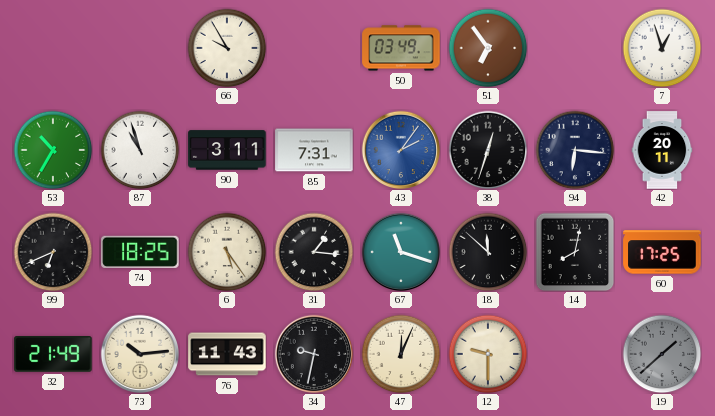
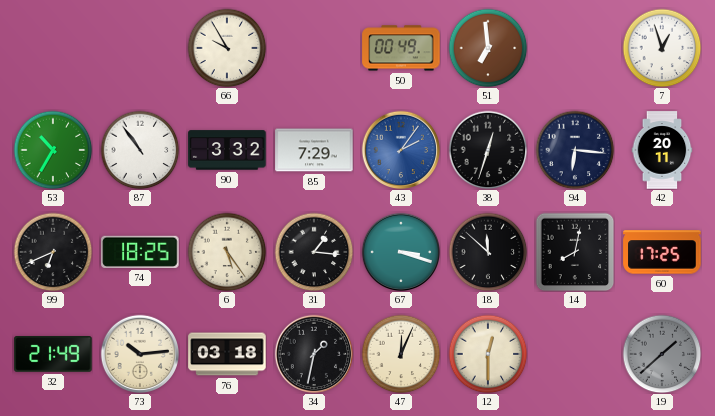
50: 03:49 -> 00:49 (401, 48)
51: 6:54 -> 6:59 (488, 48)
87: 10:57 -> 10:54 (140, 150)
90: 3:11 -> 3:32 (227, 150)
85: 7:31 -> 7:29 (314, 150)
67: 11:18 -> 3:18 (400, 251)
76: 11:43 -> 03:18 (227, 354)
34: 9:32 -> 1:32 (313, 353)
12: 9:30 -> 12:30 (488, 354)
